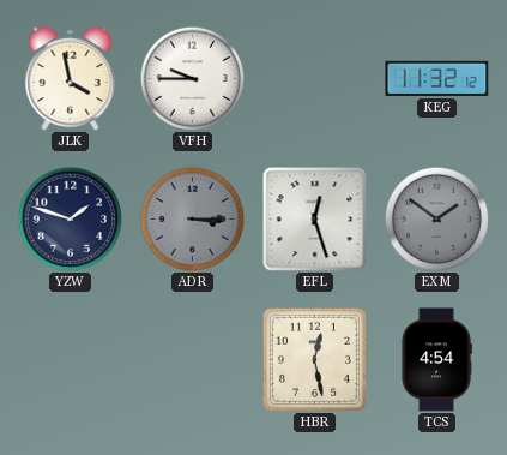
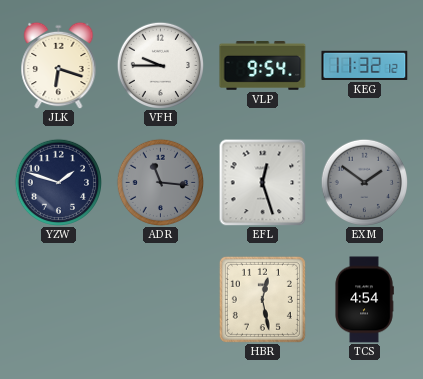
JLK: 3:58 -> 6:18 (59, 65)
VLP: none -> 9:54 (263, 65)
ADR: 3:15 -> 11:16 (160, 182)
